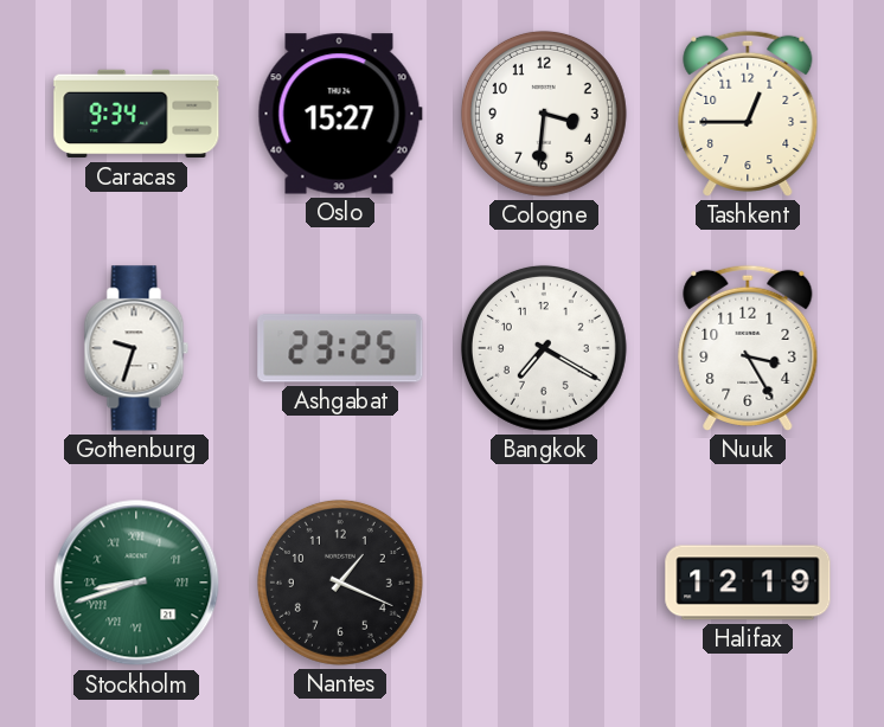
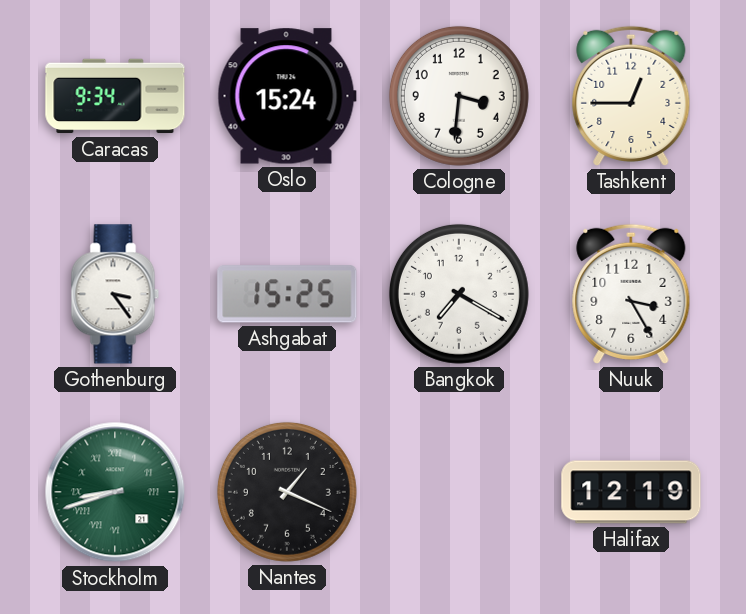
Oslo: 15:27 -> 15:24 (287, 96)
Gothenburg: 9:33 -> 3:24 (115, 294)
Ashgabat: 23:25 -> 15:25 (287, 294)
